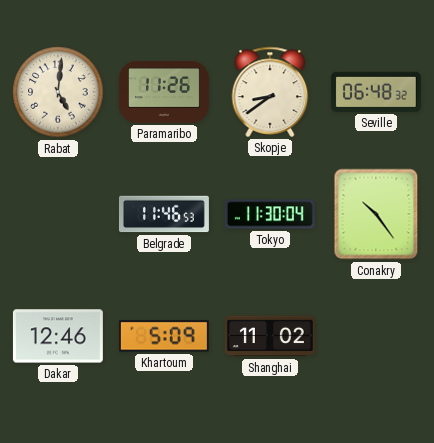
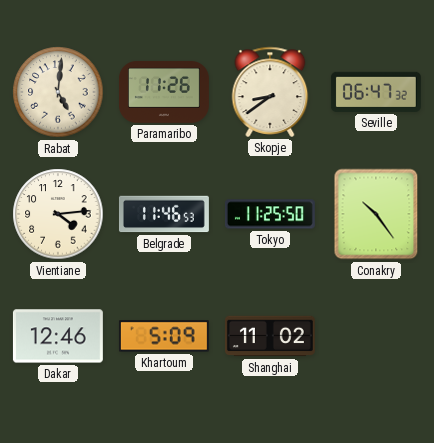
Seville: 06:48 -> 06:47 (376, 92)
Vientiane: none -> 4:14 (58, 214)
Tokyo: 11:30 -> 11:25 (270, 214)
